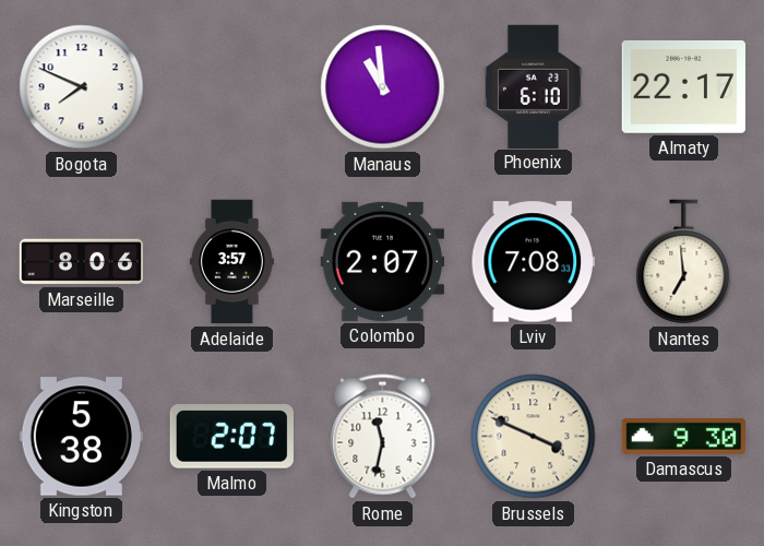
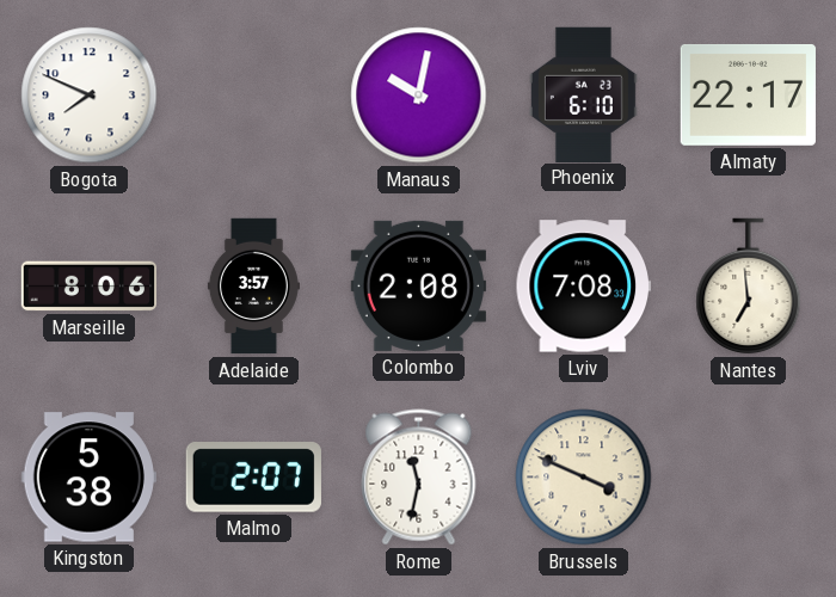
Manaus: 10:59 -> 10:02 (419, 96)
Colombo: 2:07 -> 2:08 (418, 285)
Damascus: 9:30 -> none (683, 436)
